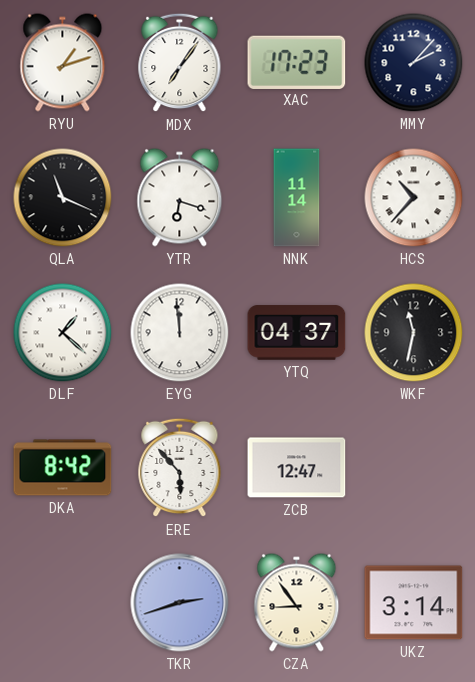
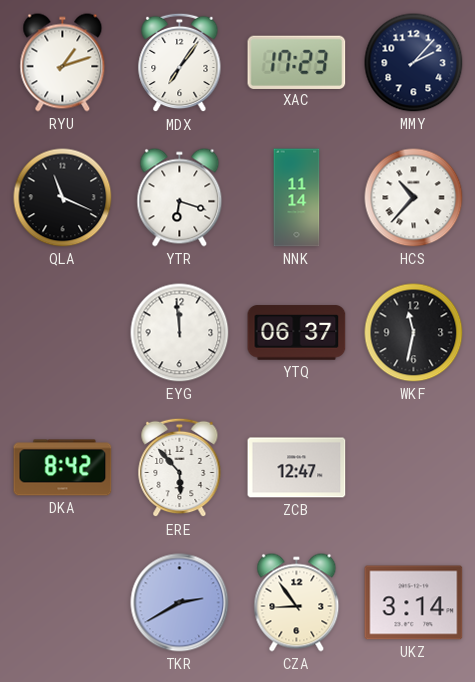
DLF: 1:22 -> none (63, 333)
YTQ: 04:37 -> 06:37 (297, 333)
TKR: 2:42 -> 2:40 (180, 603)
